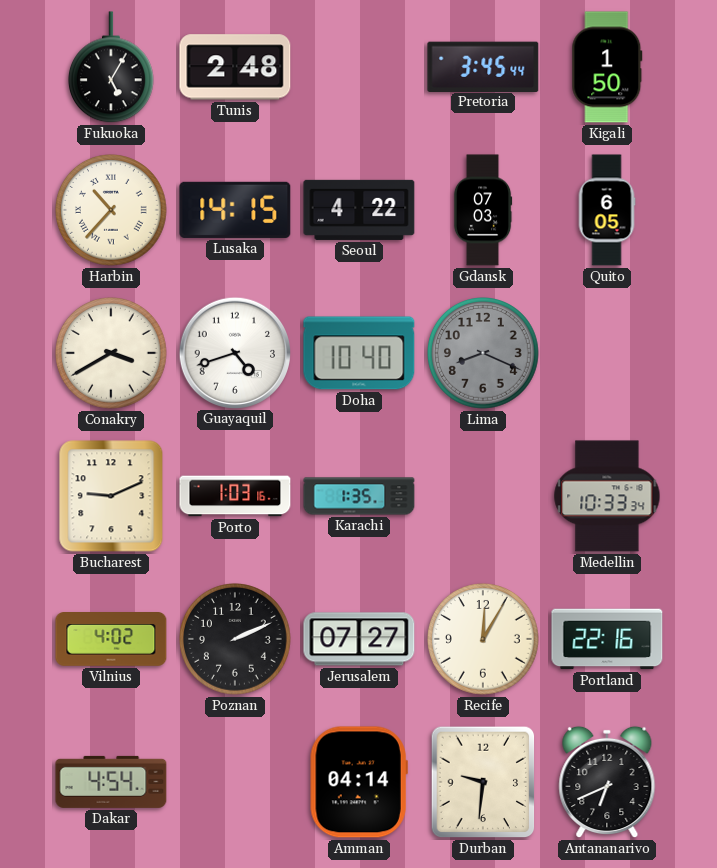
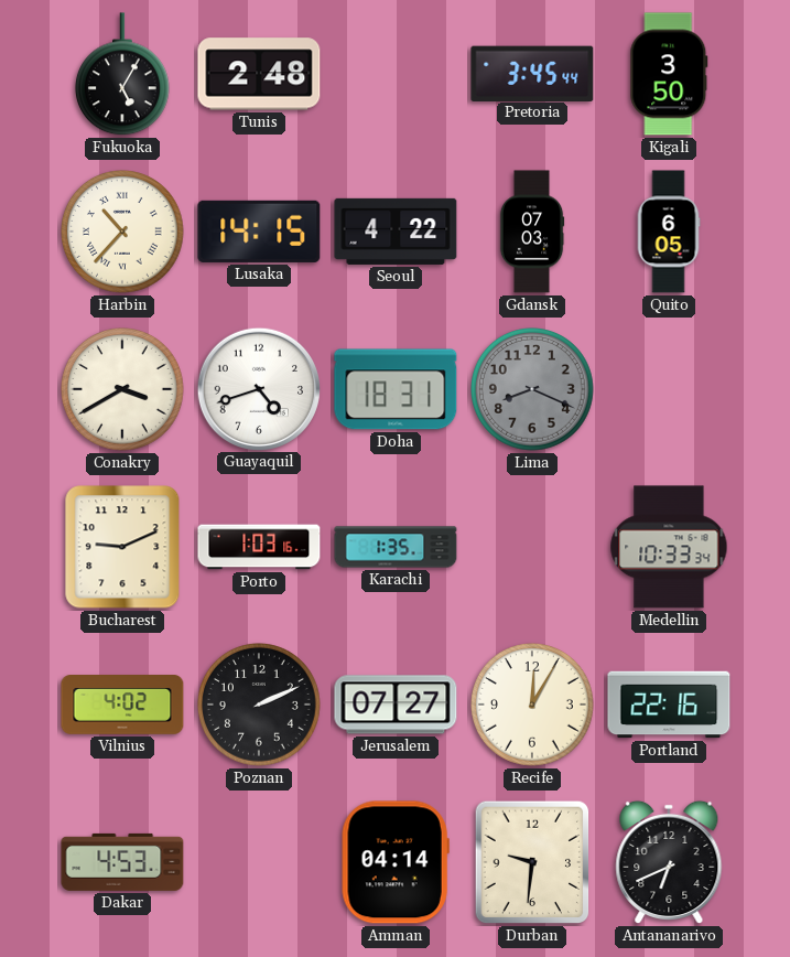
Kigali: 1:50 -> 3:50 (669, 74)
Doha: 10:40 -> 18:31 (396, 389)
Dakar: 4:54 -> 4:53 (122, 862)
